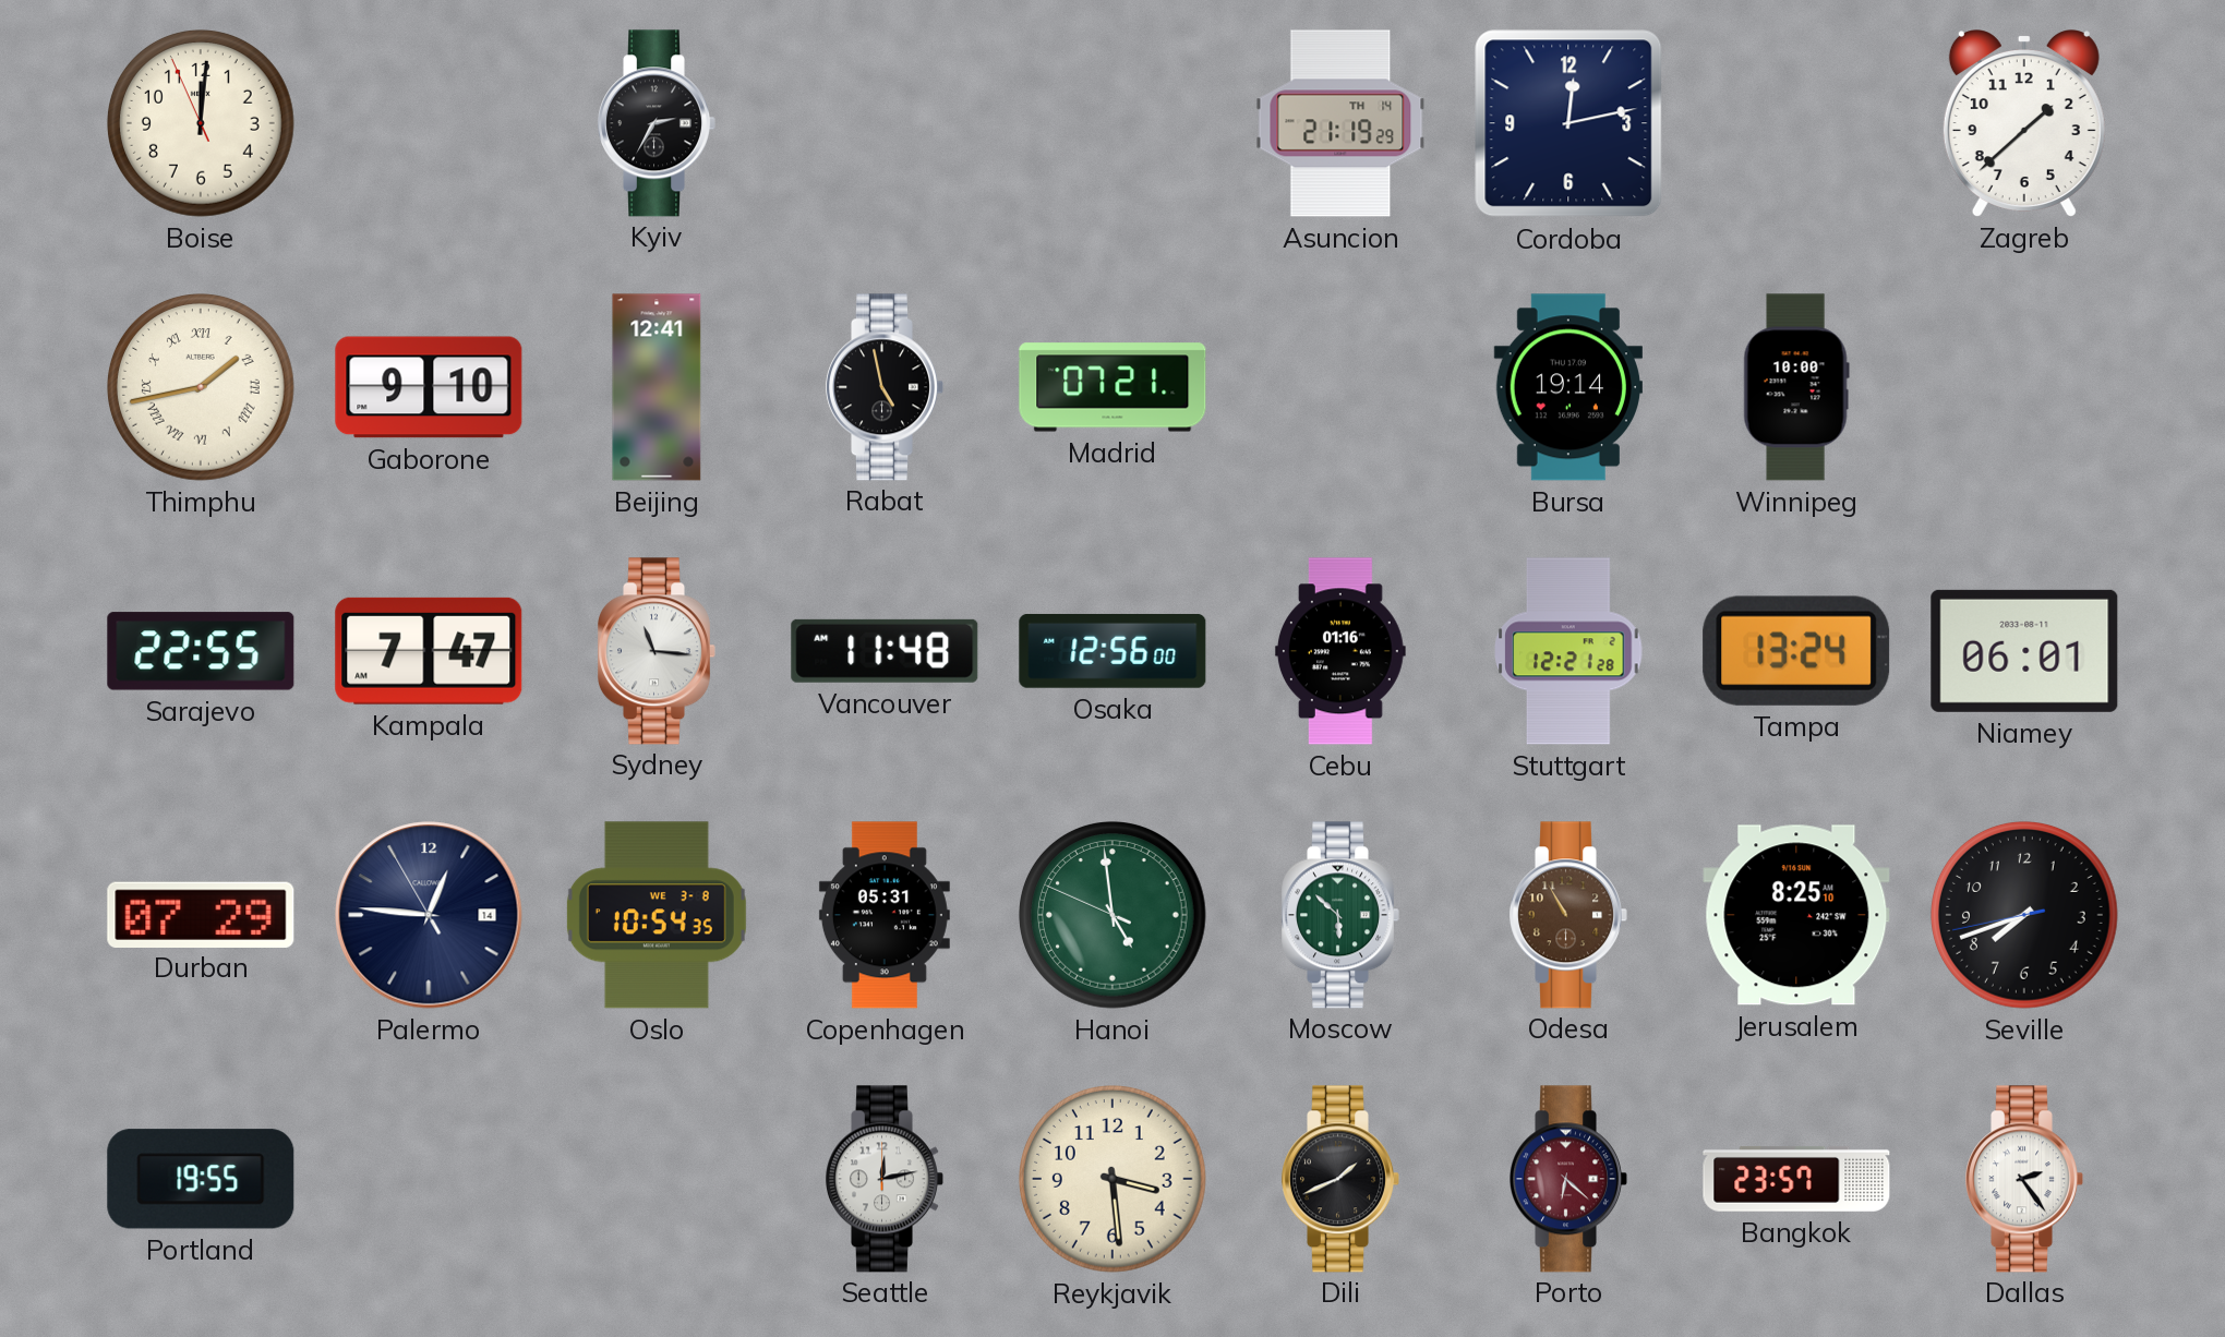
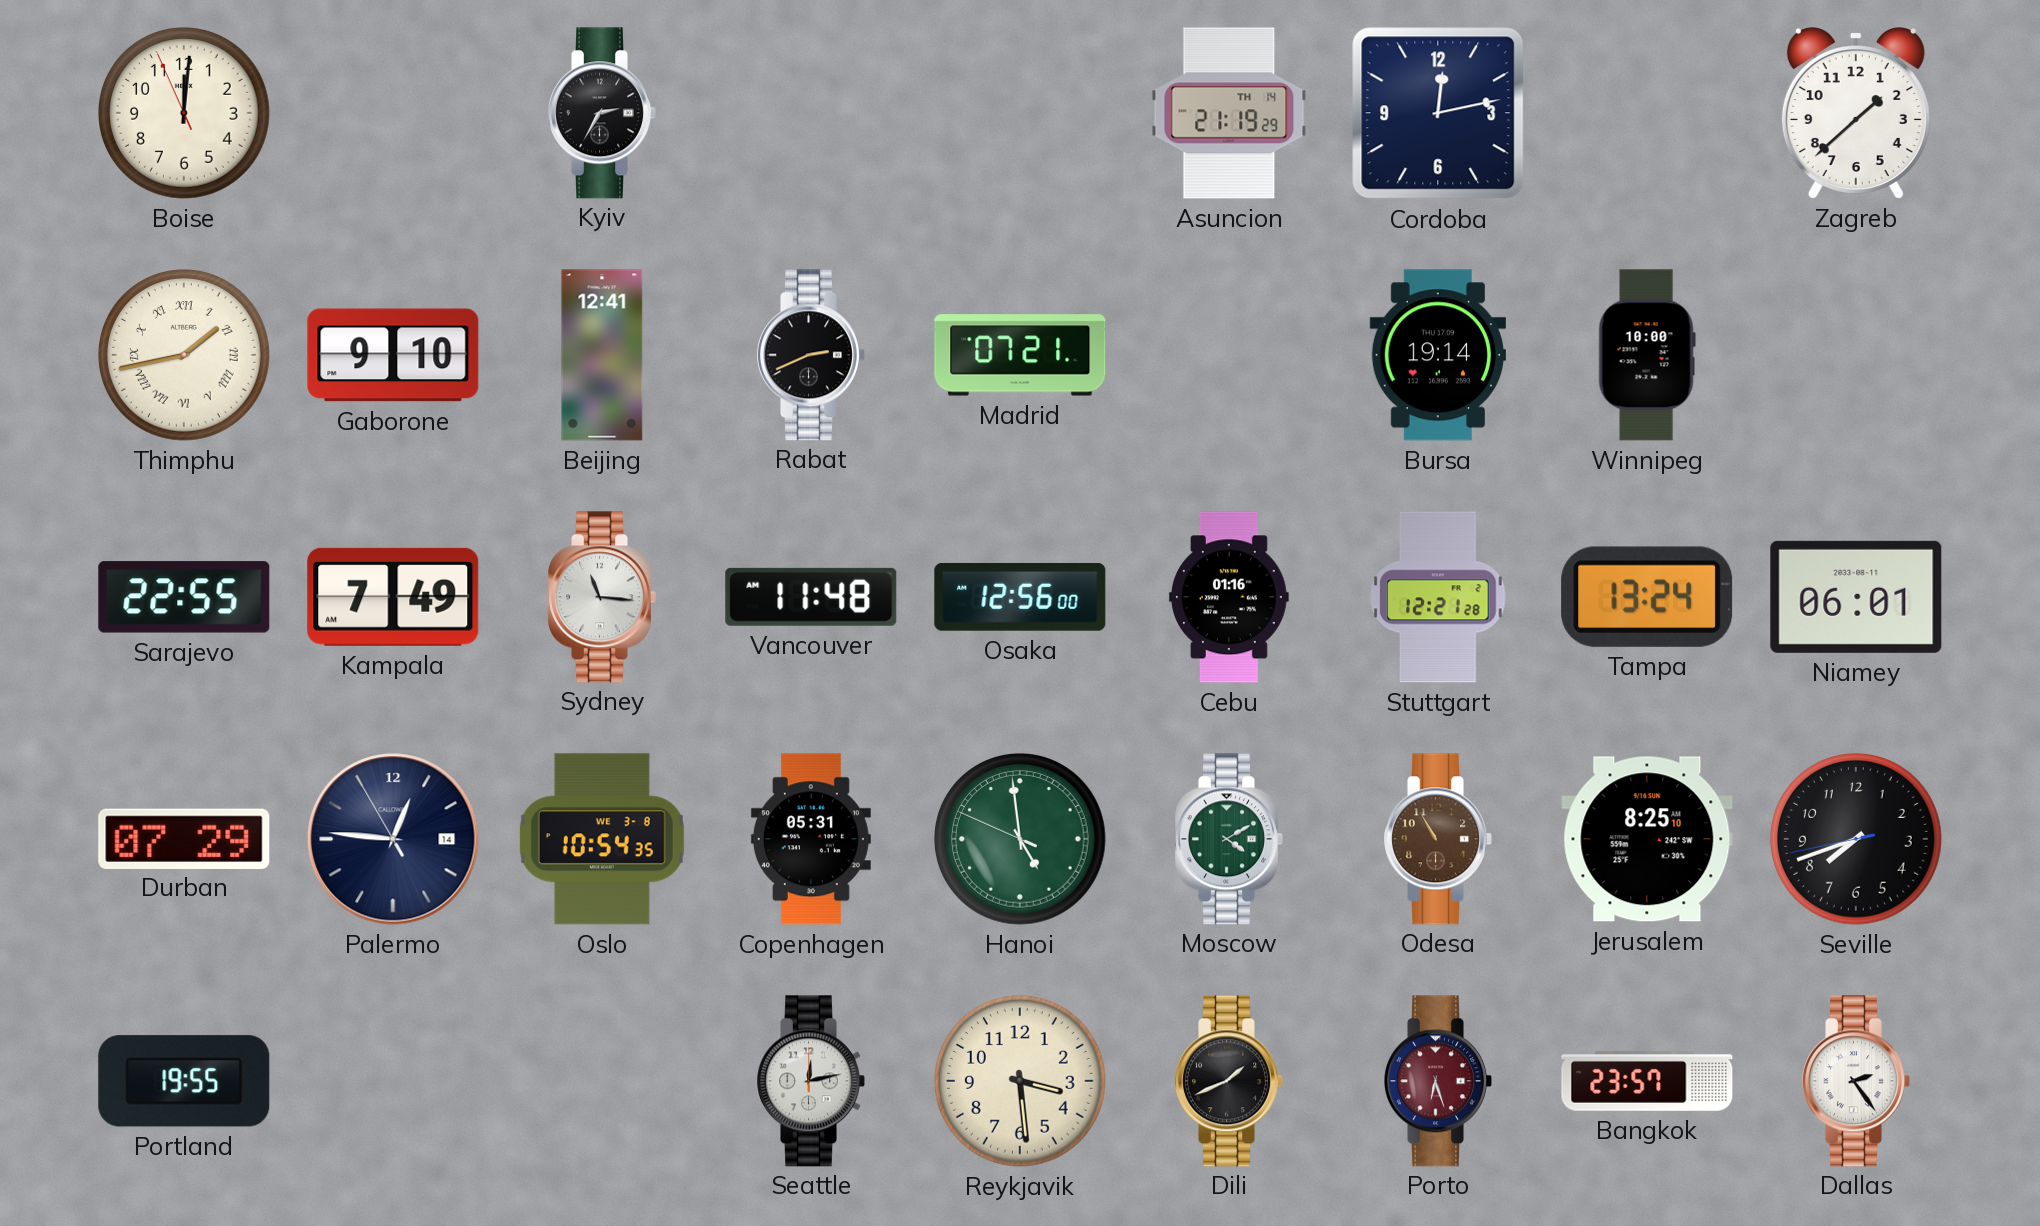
Rabat: 4:58 -> 2:41 (811, 355)
Kampala: 7:47 -> 7:49 (393, 597)
Moscow: 5:52 -> 4:10 (1229, 839)
Porto: 6:22 -> 6:27 (1438, 1081)
